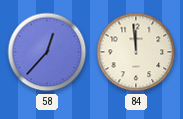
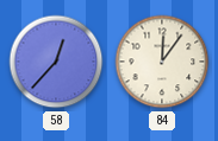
84: 11:59 -> 12:06 (162, 62)
